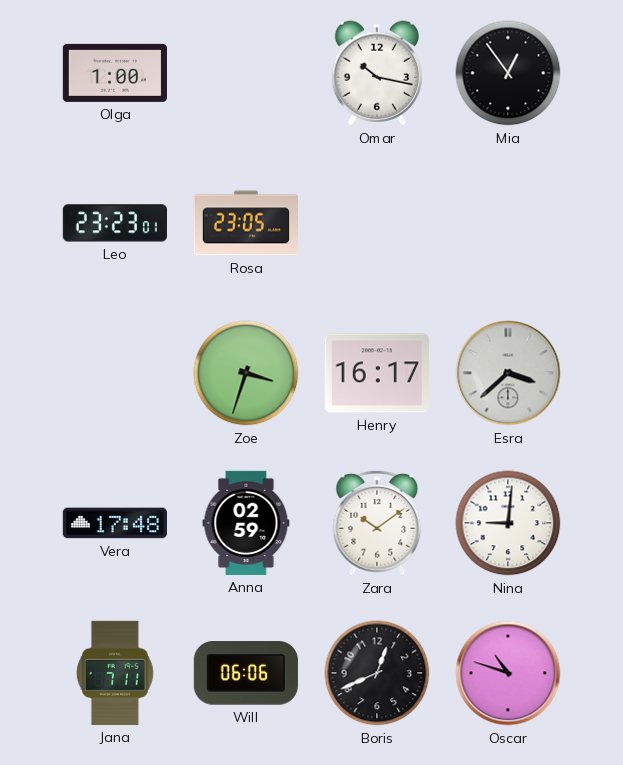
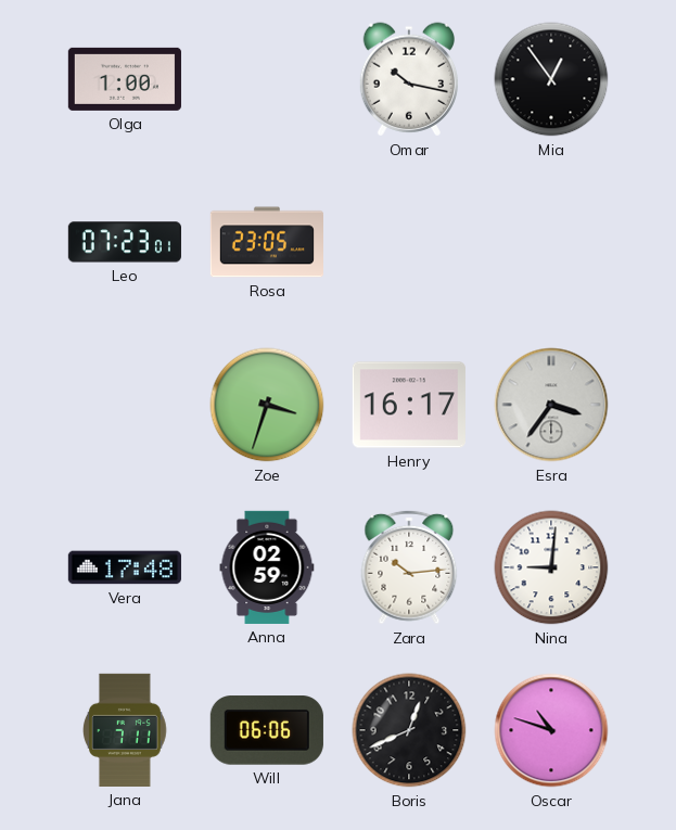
Leo: 23:23 -> 07:23 (125, 242)
Esra: 3:38 -> 3:36 (551, 405)
Zara: 10:09 -> 10:14 (409, 567)
